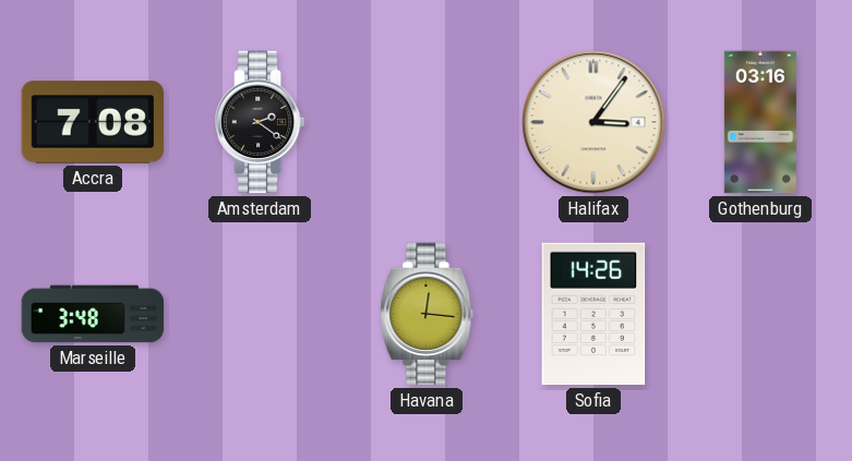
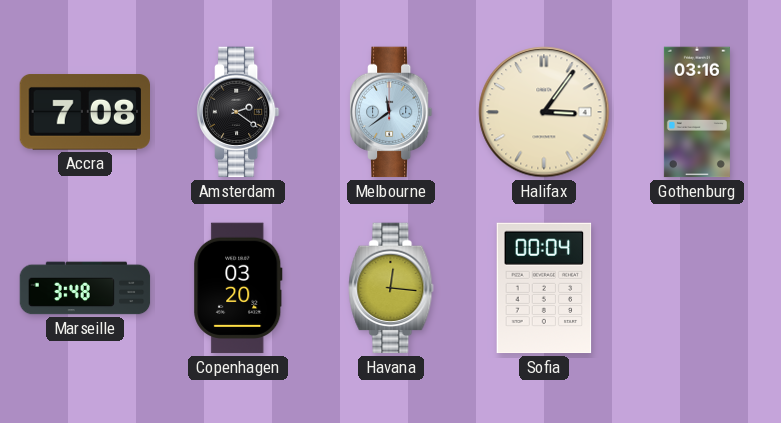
Melbourne: none -> 11:39 (391, 112)
Copenhagen: none -> 03:20 (238, 288)
Sofia: 14:26 -> 00:04 (544, 288)
